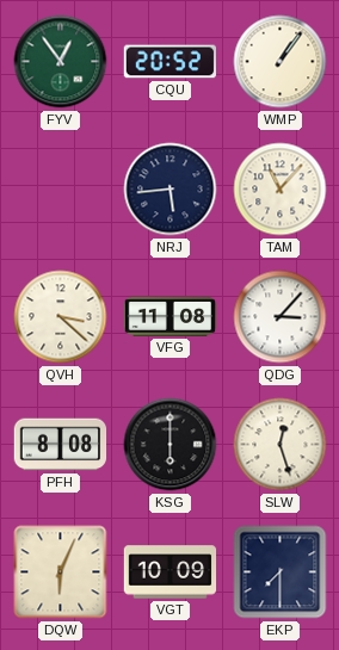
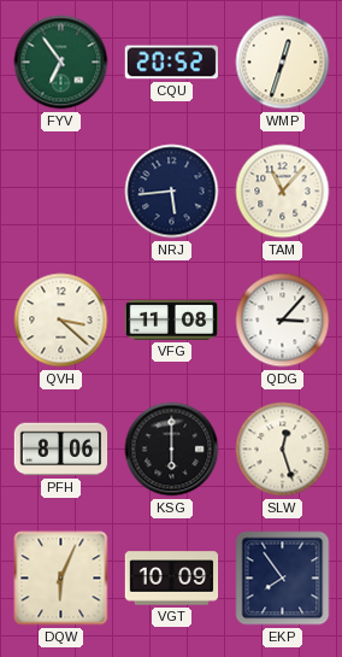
FYV: 12:54 -> 6:54 (61, 63)
WMP: 1:06 -> 12:33 (283, 63)
PFH: 8:08 -> 8:06 (61, 450)
EKP: 7:30 -> 7:54 (283, 579)
